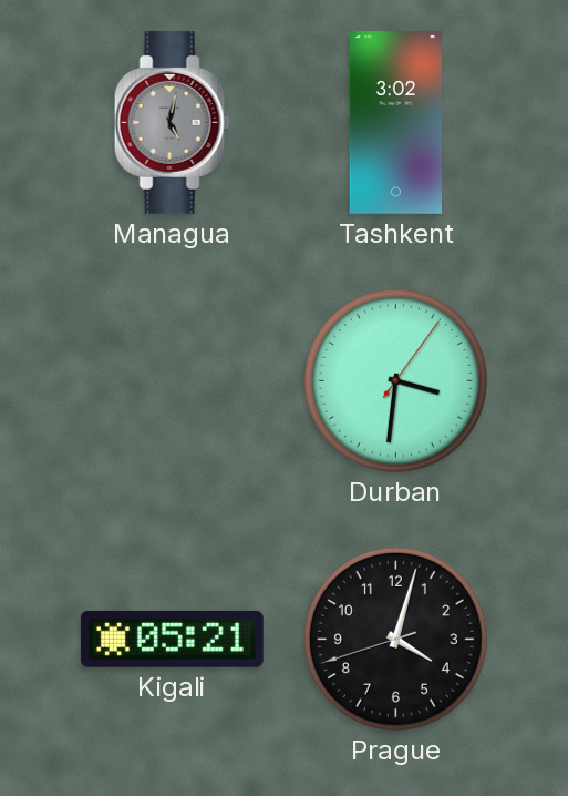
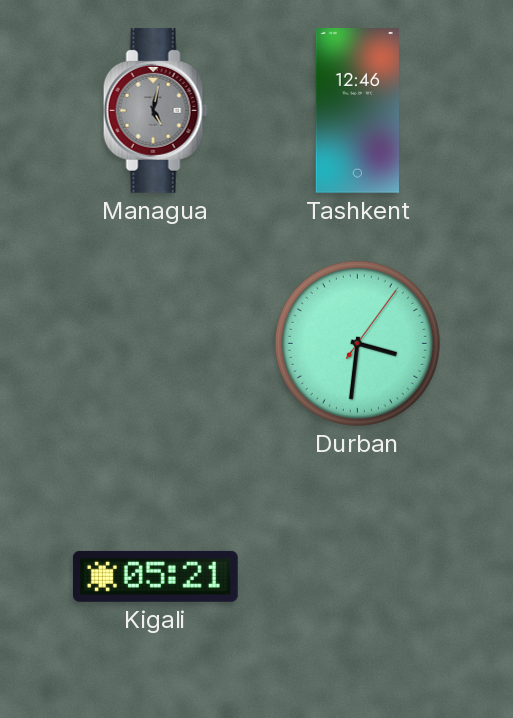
Tashkent: 3:02 -> 12:46 (357, 111)
Prague: 4:02 -> none (395, 639)
